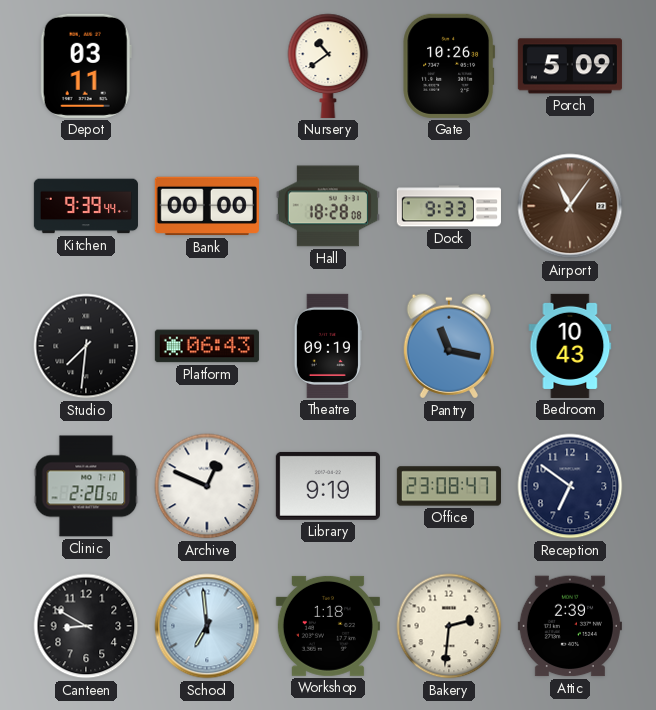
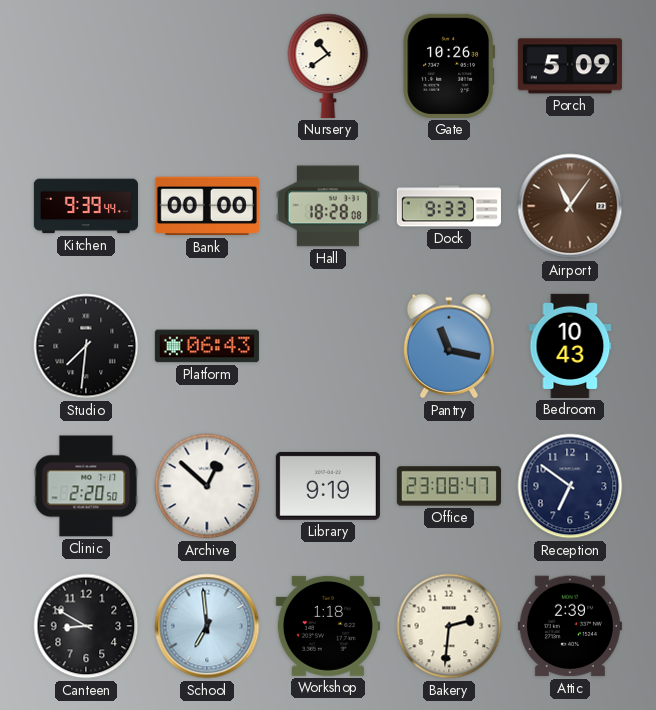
Depot: 03:11 -> none (86, 66)
Theatre: 09:19 -> none (328, 346)
Archive: 12:49 -> 12:52 (207, 486)
